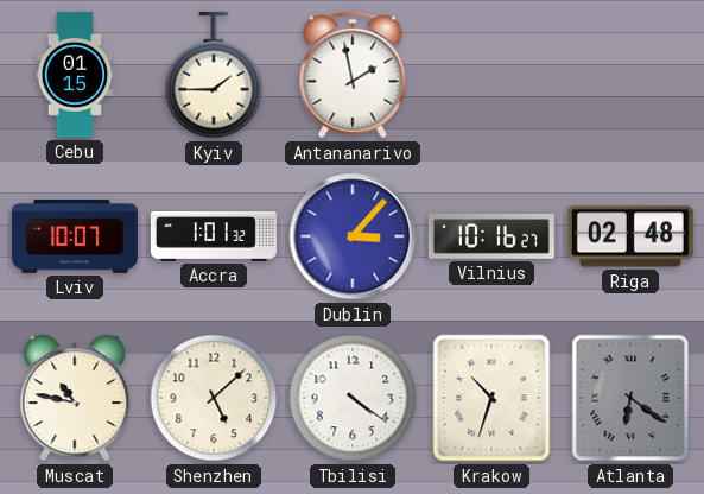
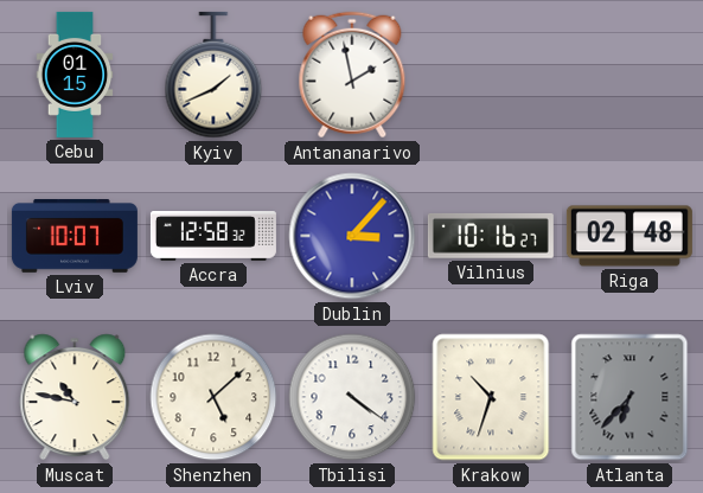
Kyiv: 1:45 -> 1:41 (213, 75)
Accra: 1:01 -> 12:58 (213, 237)
Atlanta: 6:21 -> 6:37 (629, 397)
